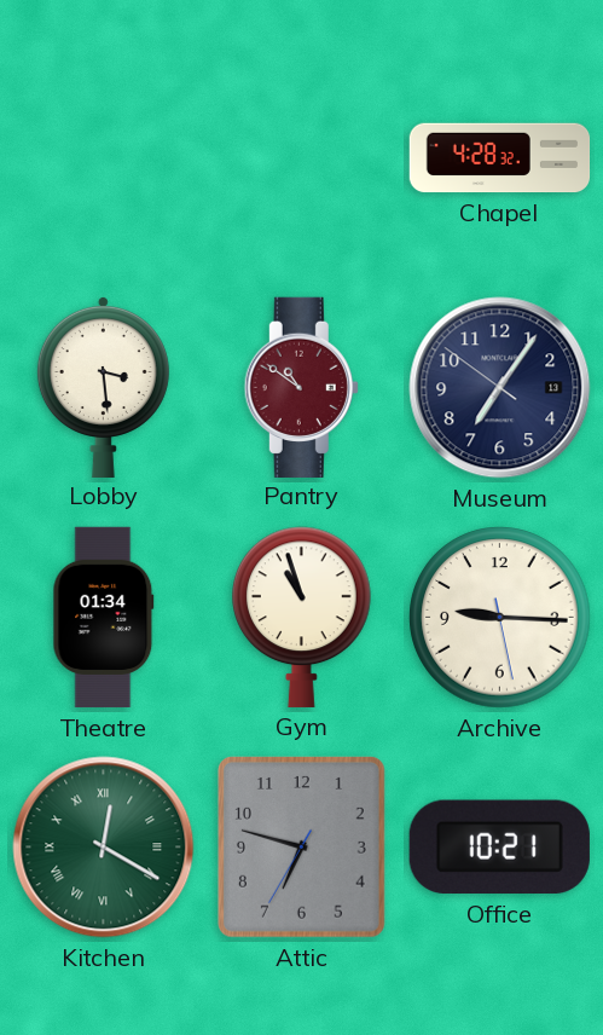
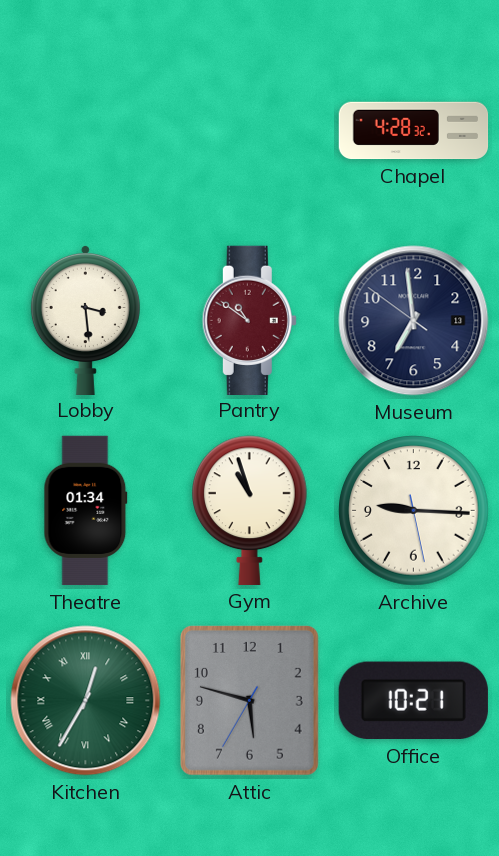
Museum: 7:05 -> 6:58 (414, 321)
Kitchen: 12:20 -> 12:35 (86, 701)
Attic: 6:47 -> 5:47 (249, 700)
